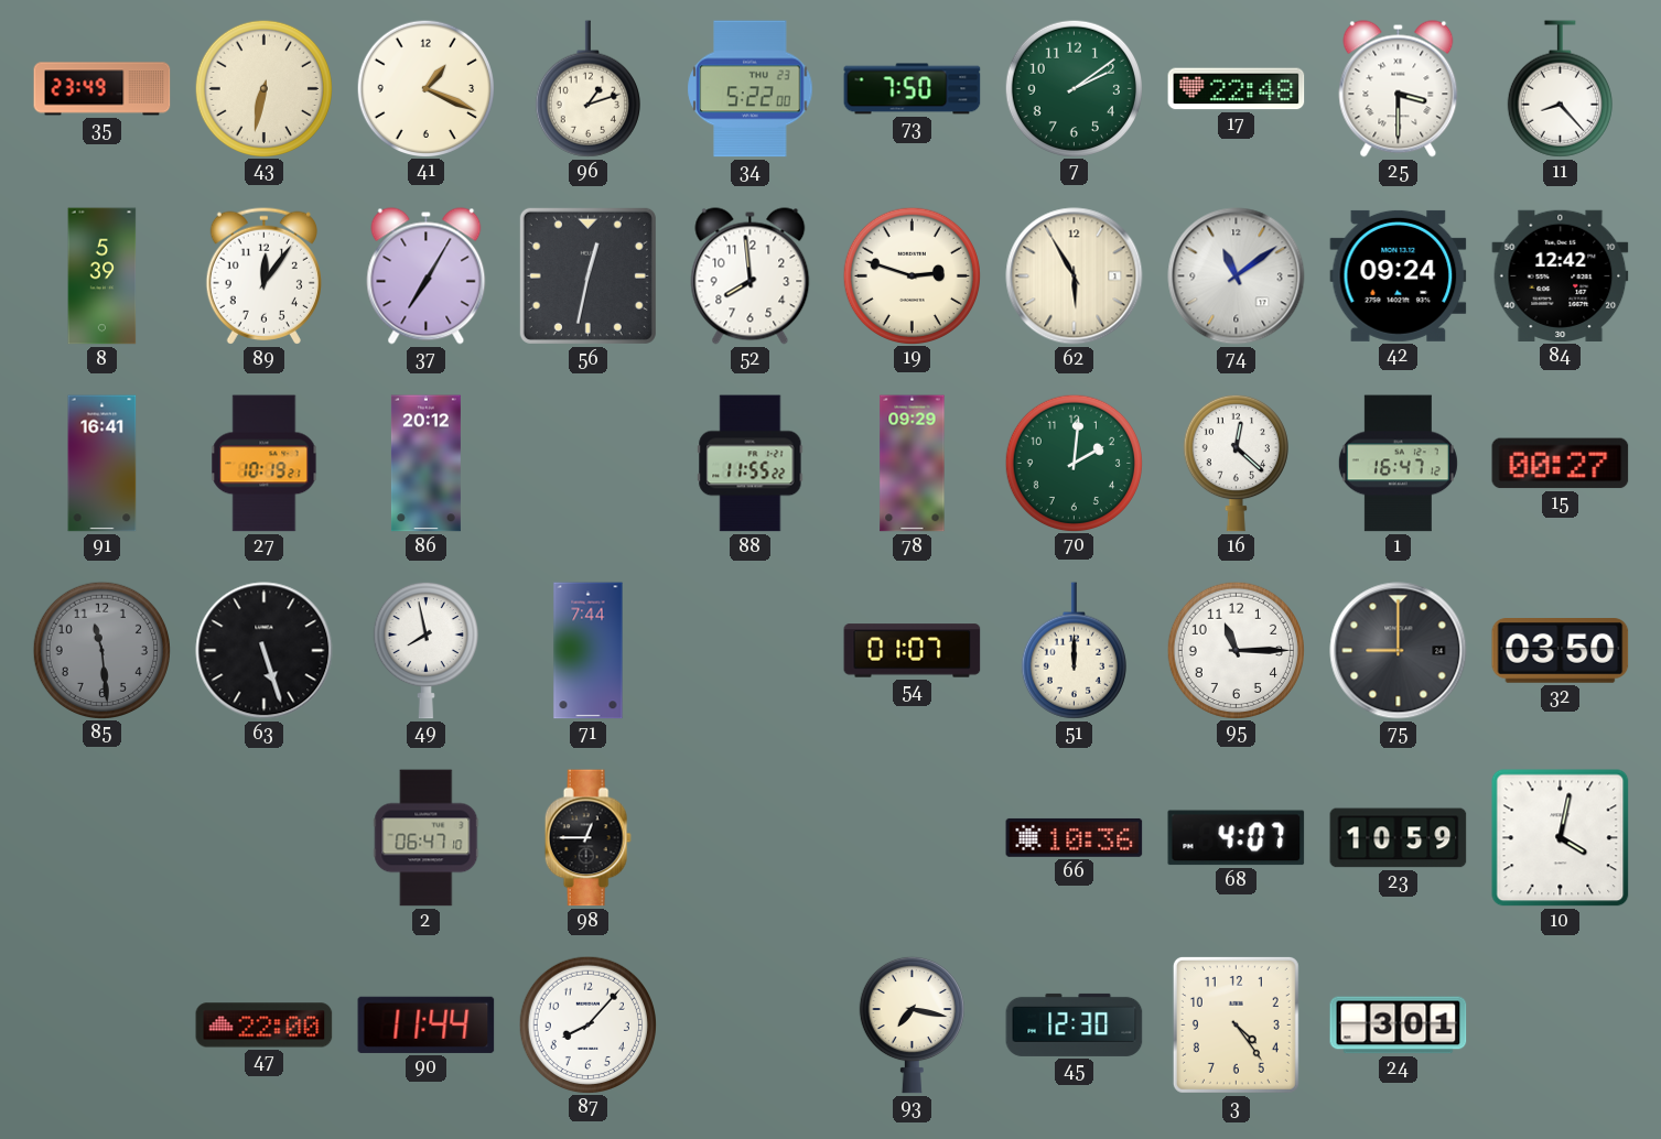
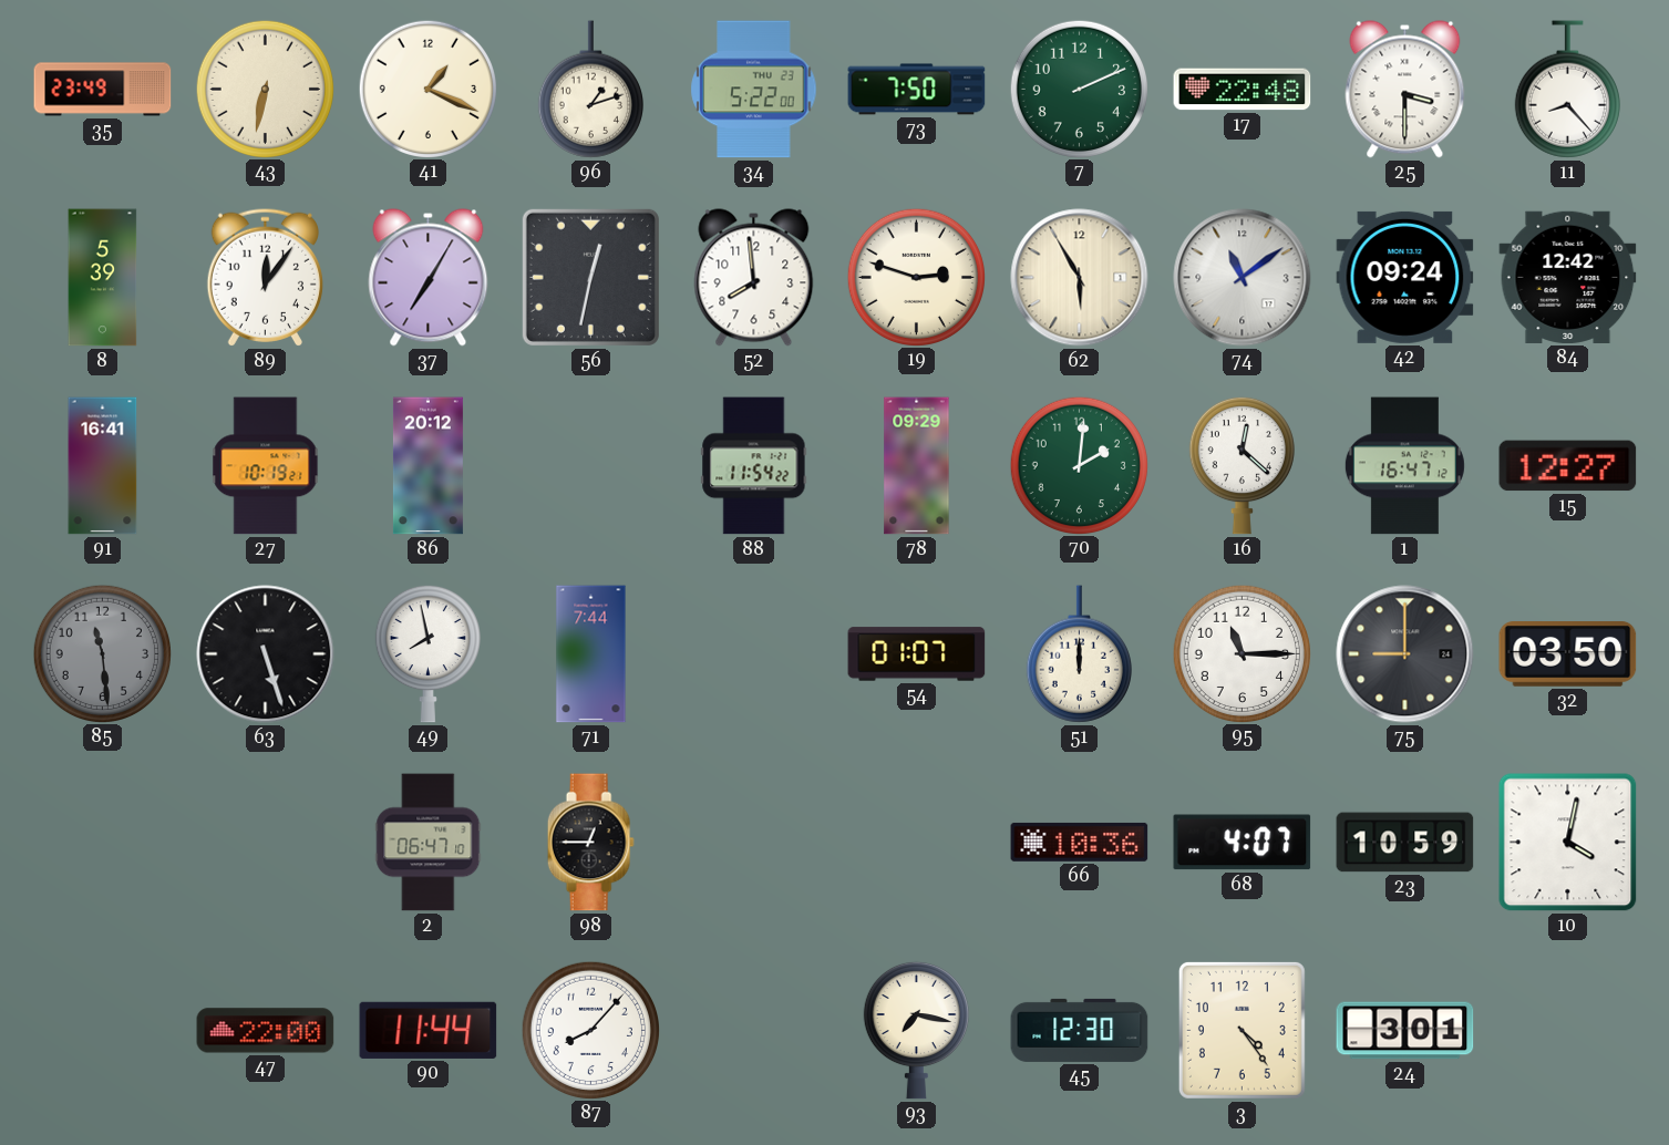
7: 2:09 -> 2:11 (1079, 89)
88: 11:55 -> 11:54 (754, 466)
15: 00:27 -> 12:27 (1568, 466)
